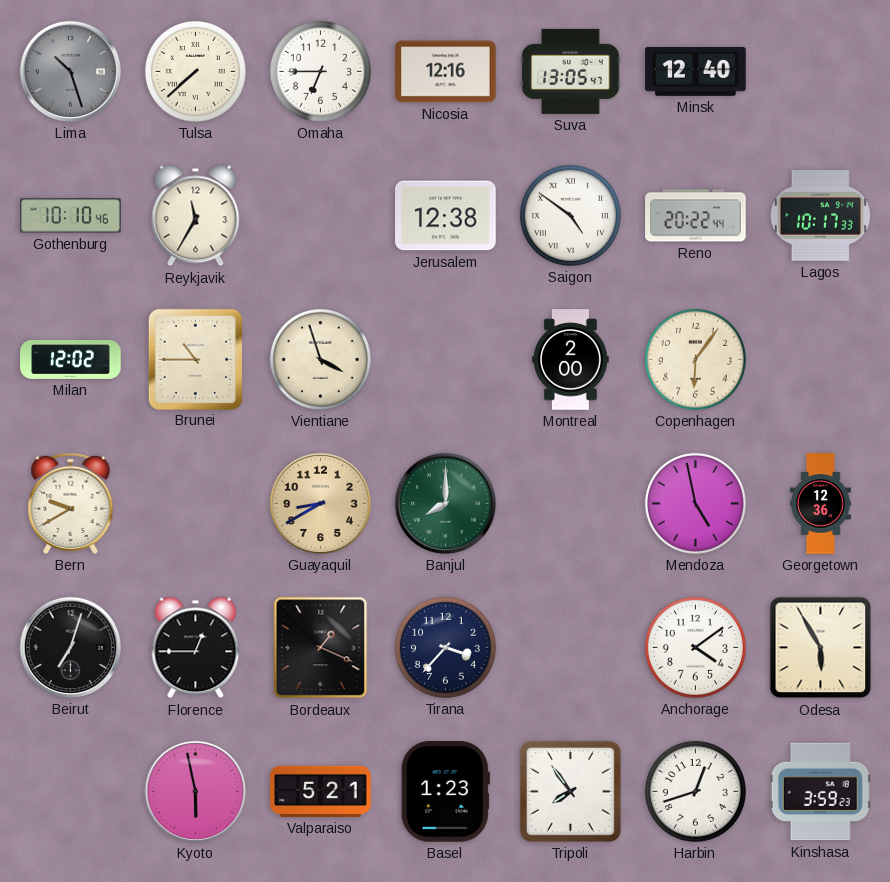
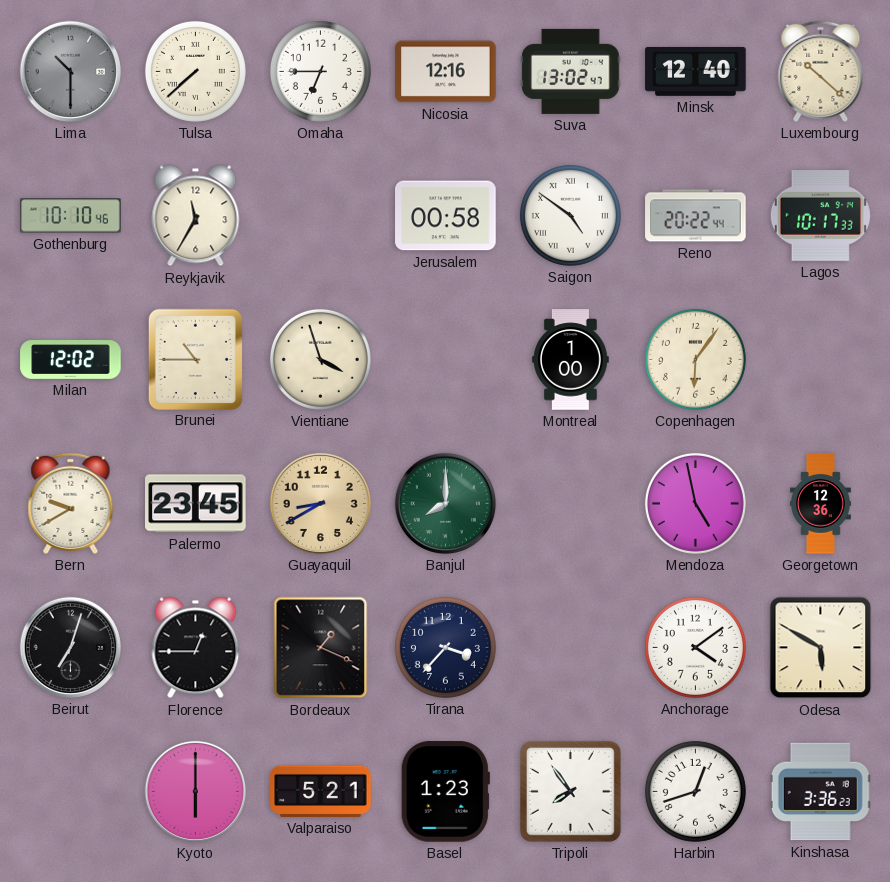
Lima: 10:27 -> 10:30 (70, 71)
Suva: 13:05 -> 13:02 (571, 71)
Luxembourg: none -> 10:22 (821, 71)
Jerusalem: 12:38 -> 00:58 (446, 216)
Montreal: 2:00 -> 1:00 (571, 360)
Palermo: none -> 23:45 (196, 504)
Odesa: 5:55 -> 5:50 (821, 648)
Kyoto: 5:58 -> 6:00 (195, 791)
Kinshasa: 3:59 -> 3:36 (820, 792)
